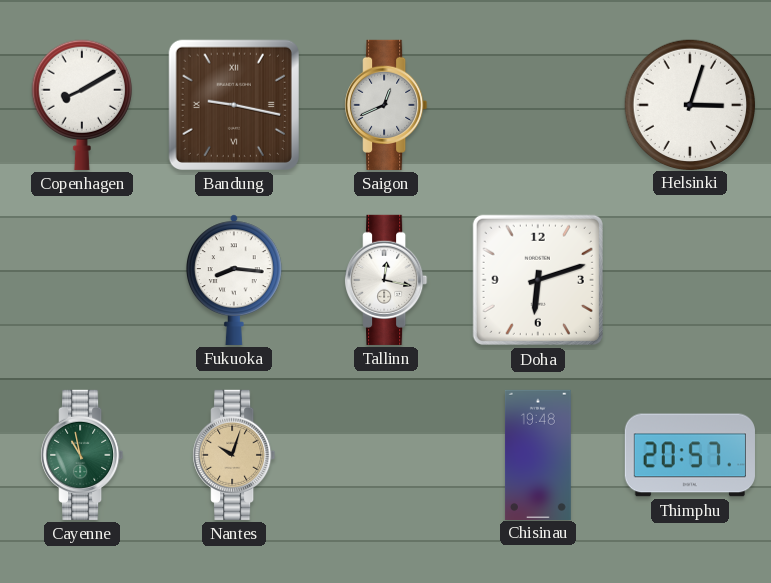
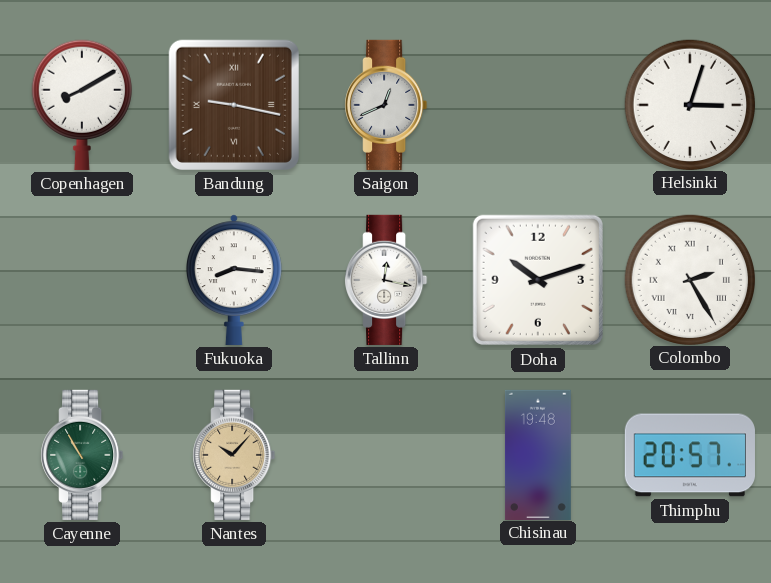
Doha: 6:12 -> 10:12 (538, 280)
Colombo: none -> 2:25 (689, 279)
Cayenne: 10:58 -> 10:55 (82, 455)
Nantes: 10:03 -> 10:07 (234, 455)
